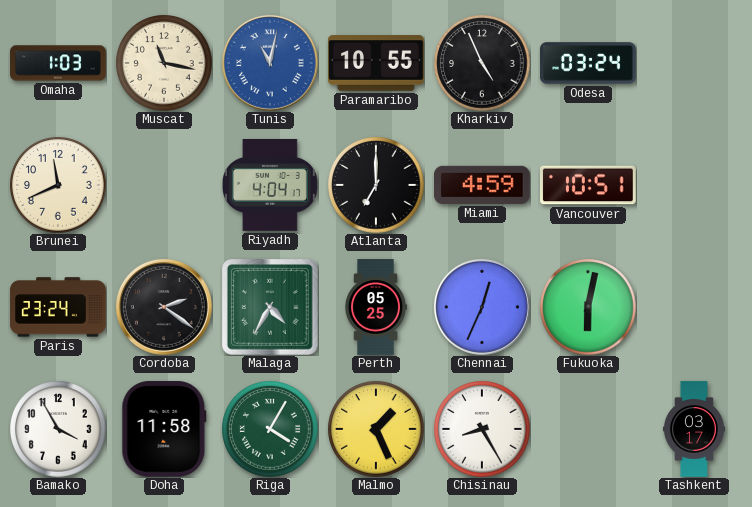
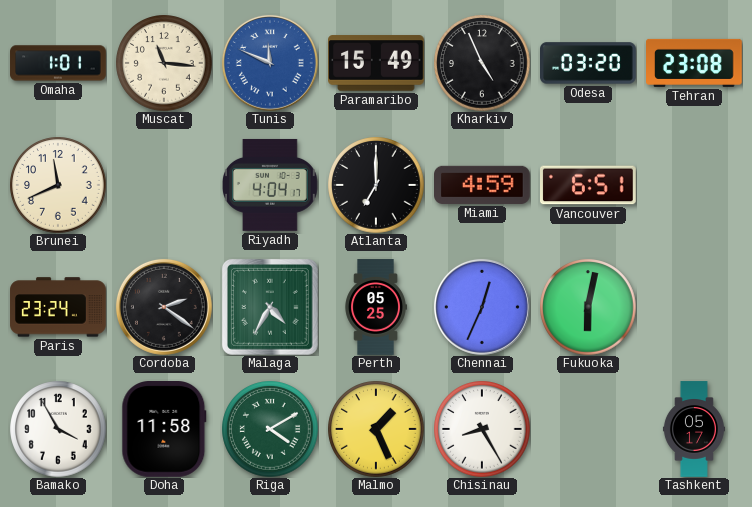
Omaha: 1:03 -> 1:01 (58, 63)
Muscat: 11:17 -> 11:16 (164, 63)
Tunis: 11:02 -> 11:49 (270, 63)
Paramaribo: 10:55 -> 15:49 (377, 63)
Odesa: 03:24 -> 03:20 (589, 63)
Tehran: none -> 23:08 (695, 63)
Vancouver: 10:51 -> 6:51 (589, 185)
Riga: 4:05 -> 4:10 (270, 429)
Tashkent: 03:17 -> 05:17 (694, 429)
